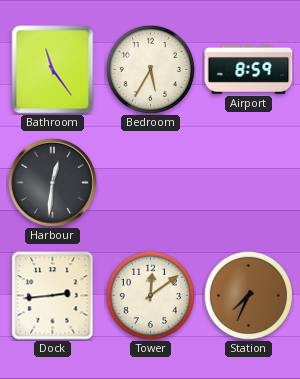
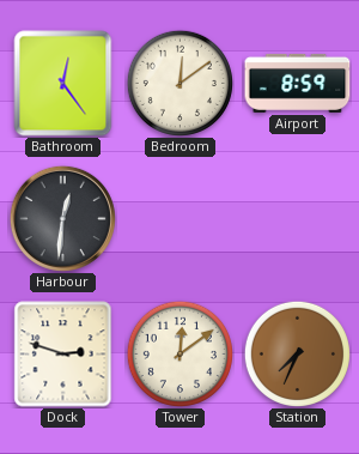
Bathroom: 11:24 -> 12:24 (63, 84)
Bedroom: 5:35 -> 12:09 (180, 83)
Dock: 2:44 -> 2:48 (63, 355)
